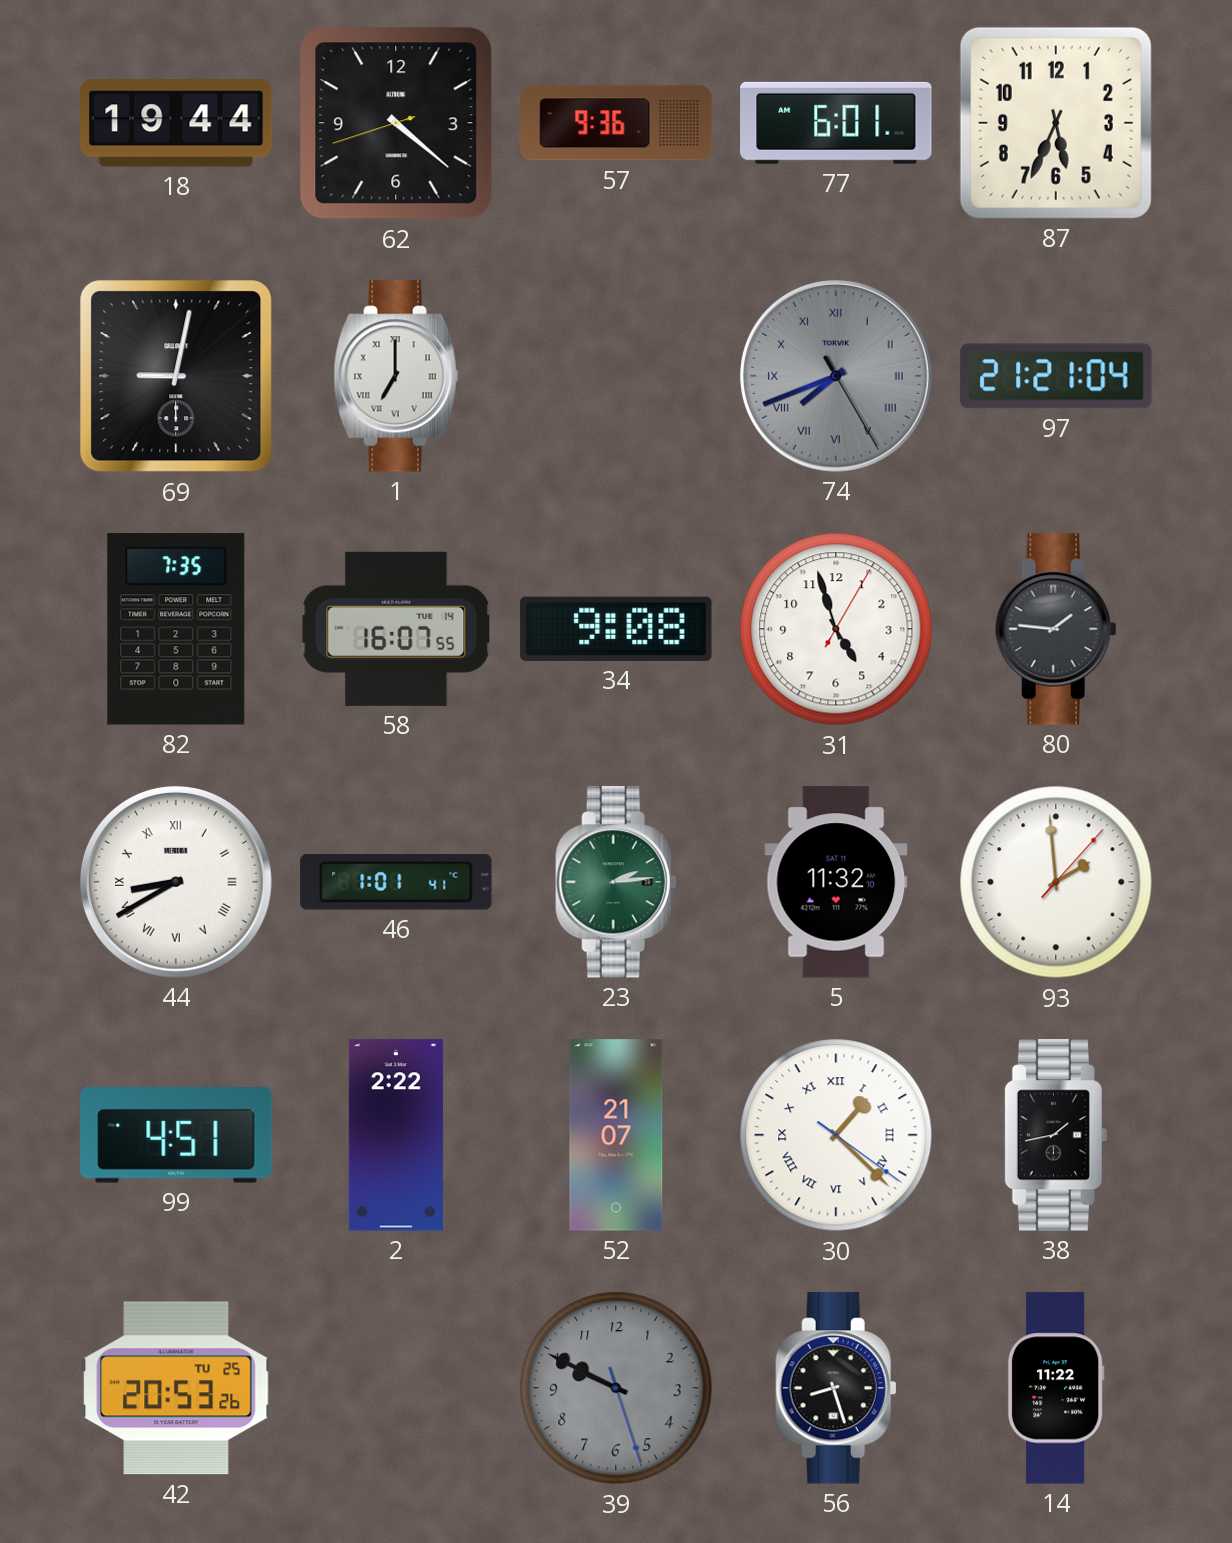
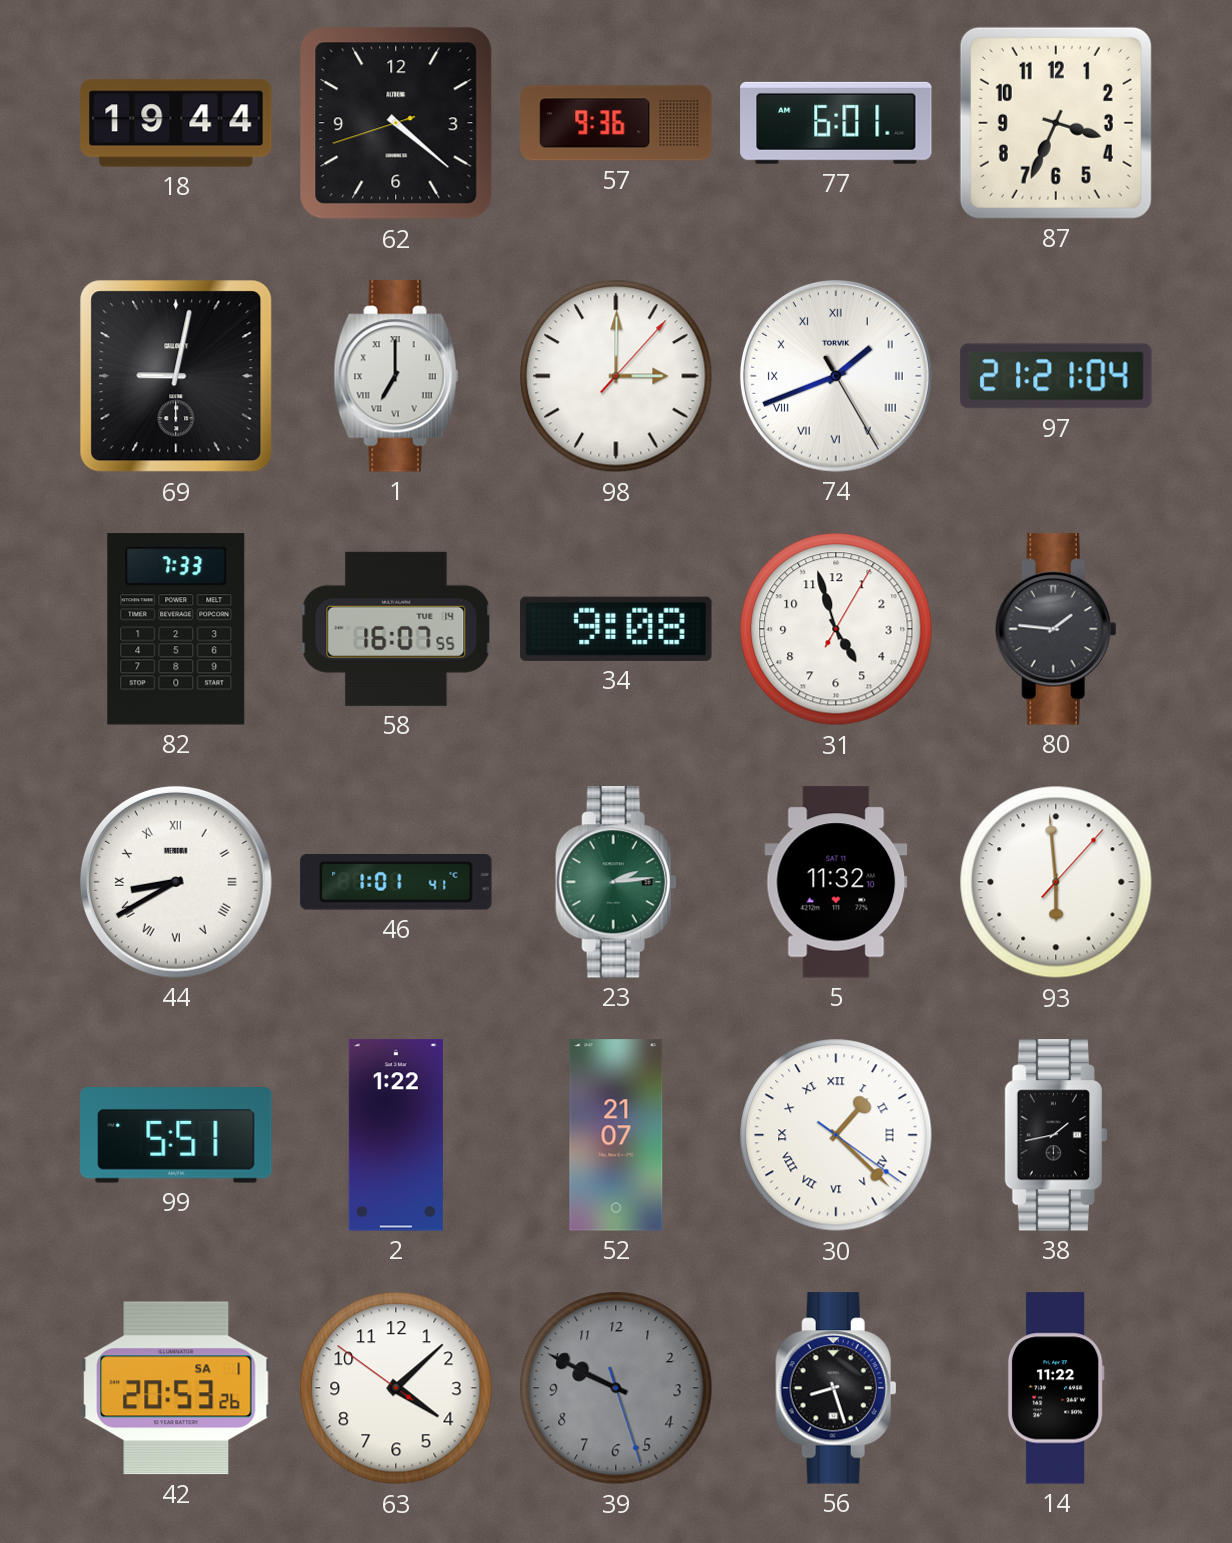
87: 5:34 -> 3:34 (1056, 123)
98: none -> 3:00 (616, 376)
74: 7:41 -> 1:41 (836, 376)
74 dial: grey -> white (836, 376)
82: 7:35 -> 7:33 (176, 629)
93: 1:59 -> 5:59 (1056, 882)
99: 4:51 -> 5:51 (176, 1135)
2: 2:22 -> 1:22 (396, 1135)
42 date: TU 25 -> SA 1 (176, 1388)
63: none -> 4:07 (396, 1388)
